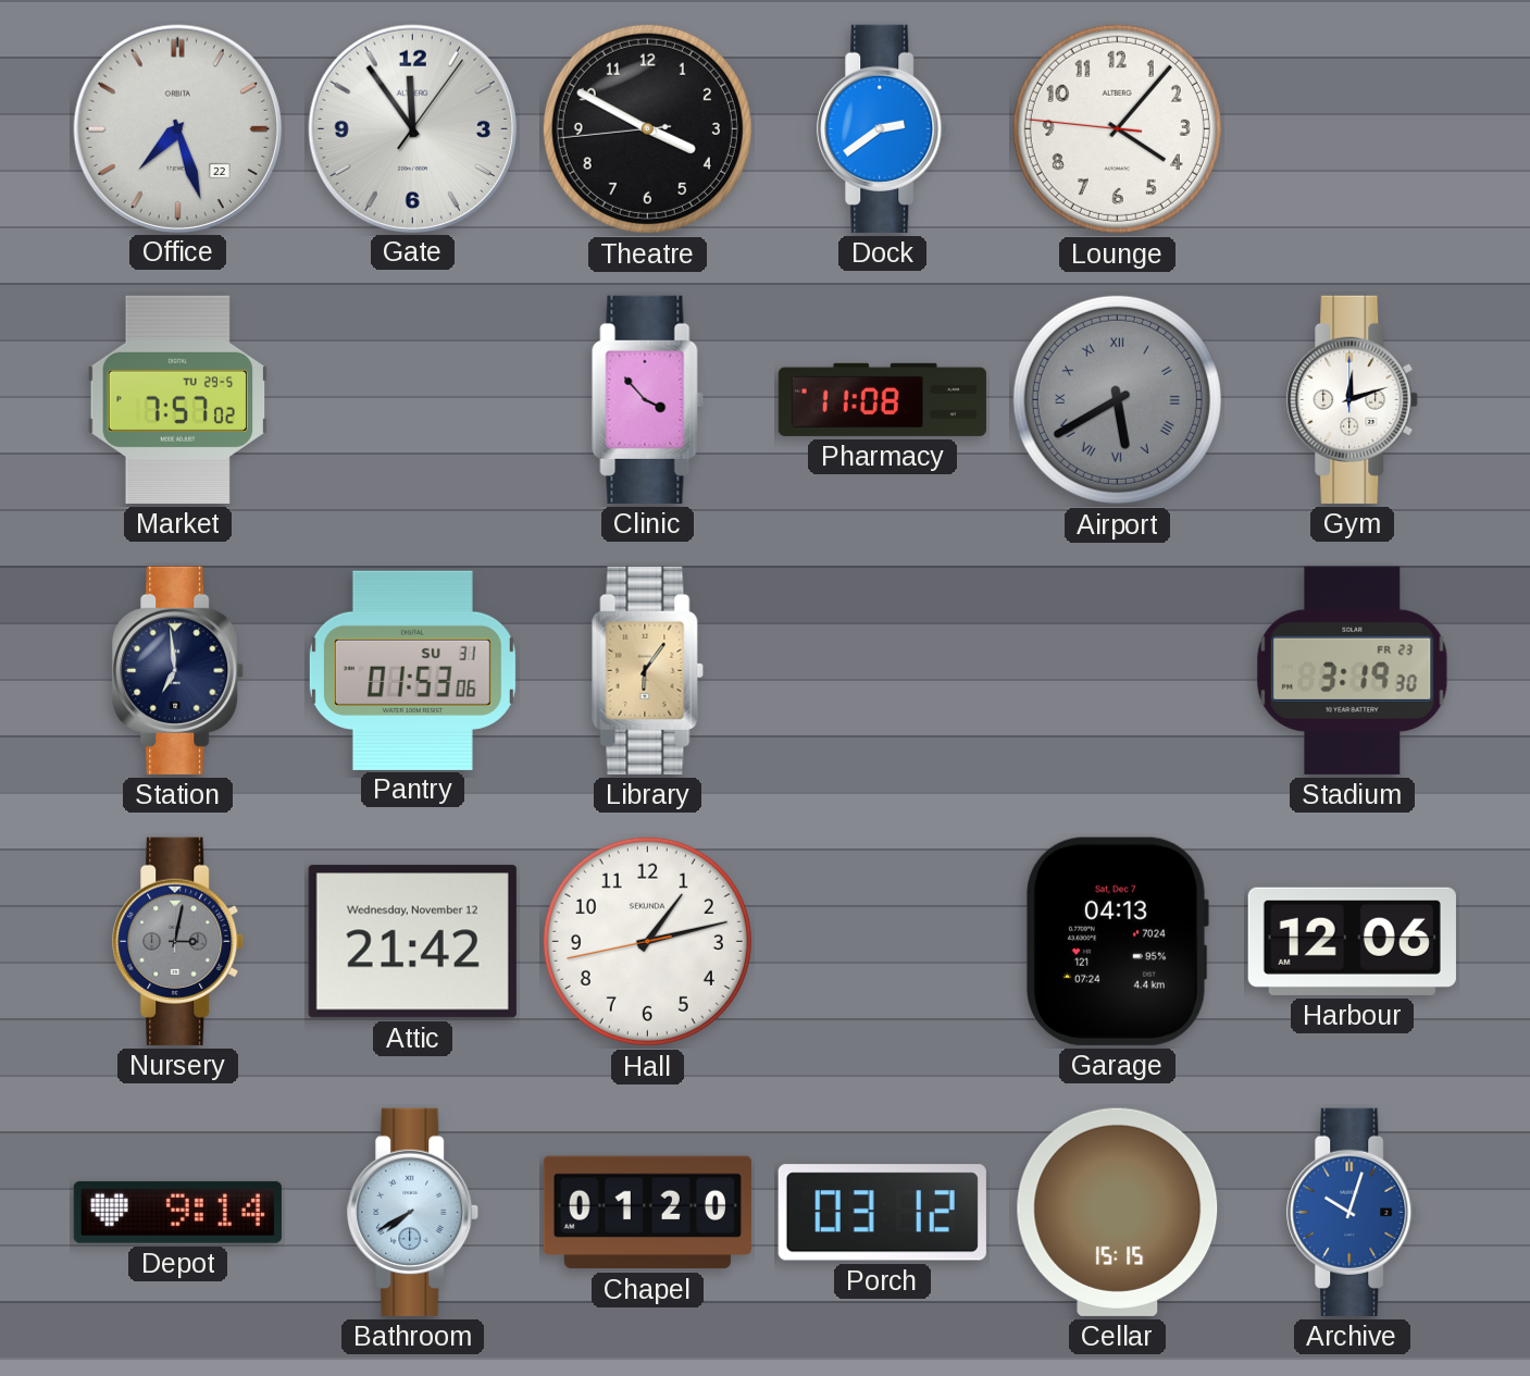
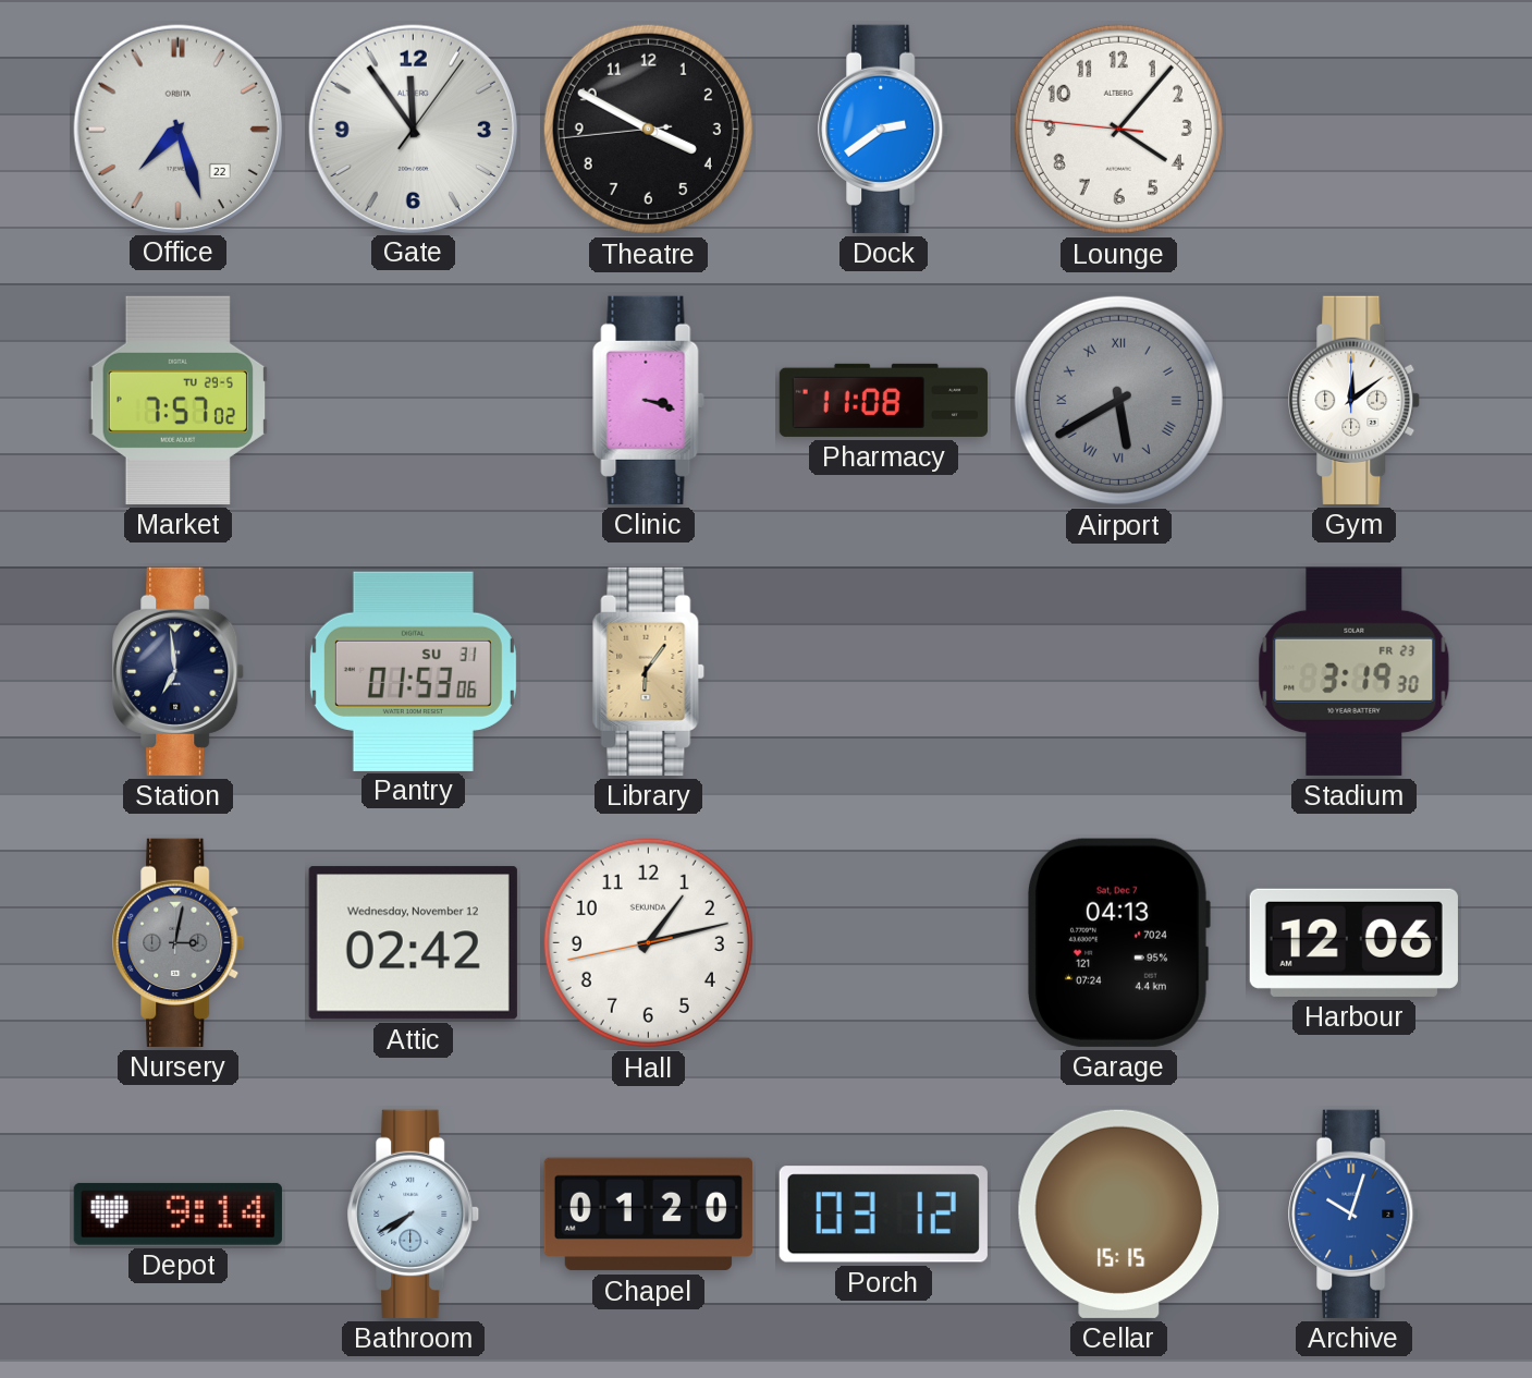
Clinic: 3:53 -> 3:18 (649, 400)
Gym: 12:12 -> 12:09 (1355, 400)
Attic: 21:42 -> 02:42 (413, 943)
